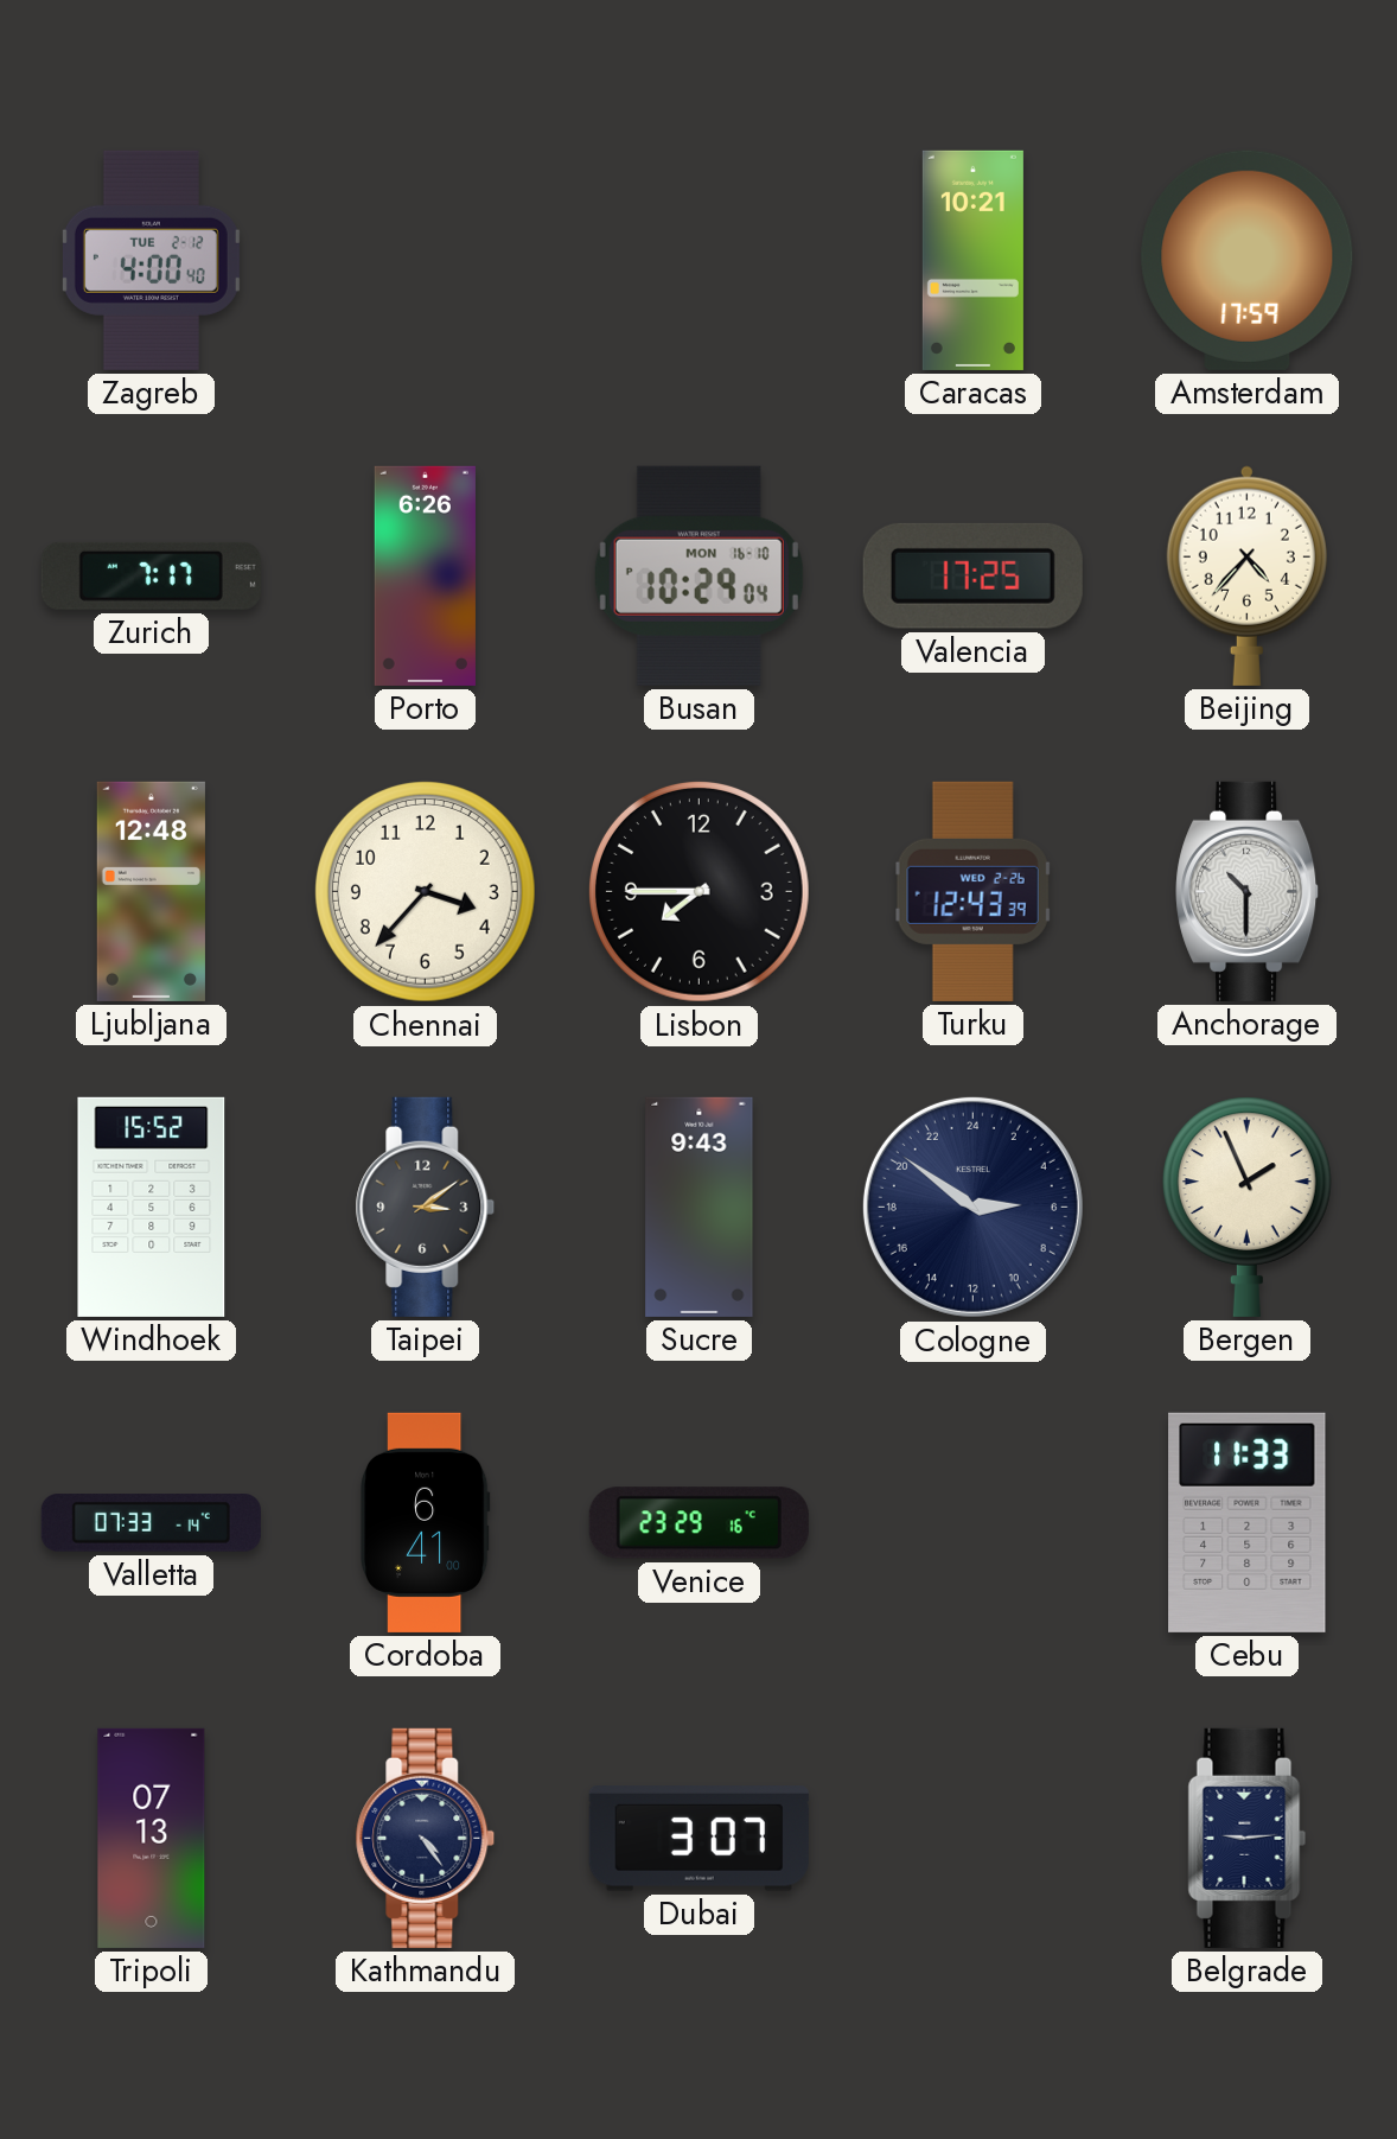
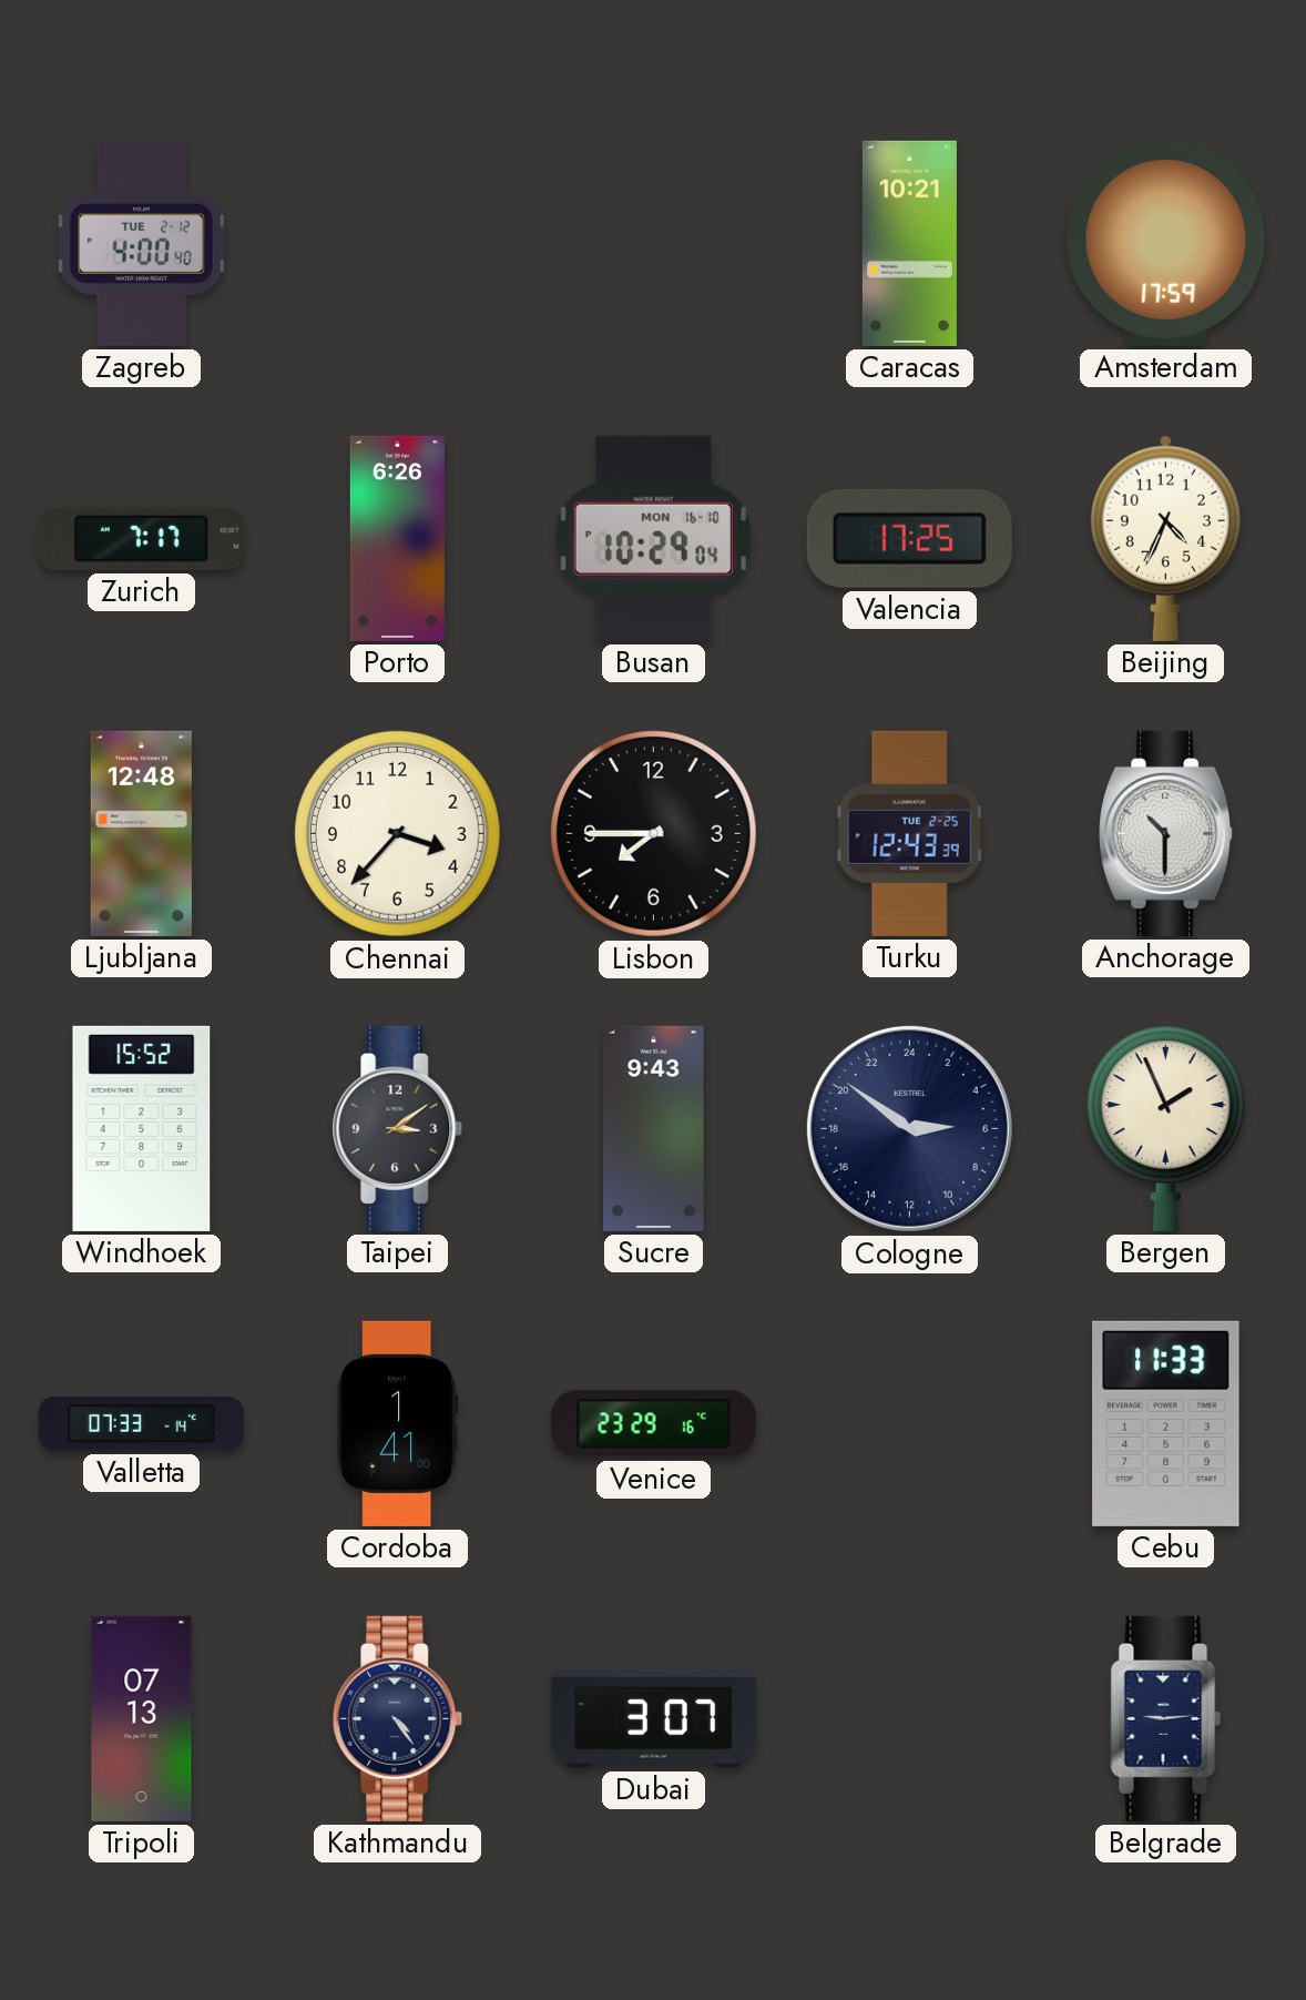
Beijing: 4:37 -> 4:34 (1165, 538)
Turku date: WED 2-26 -> TUE 2-25 (910, 833)
Cordoba: 6:41 -> 1:41 (397, 1423)
